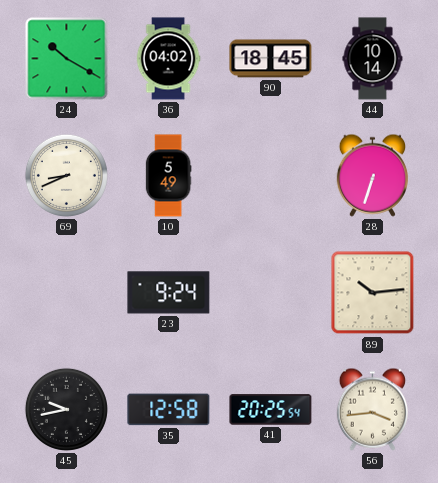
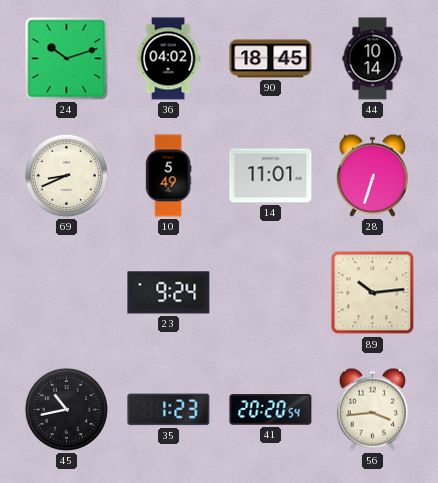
24: 10:20 -> 10:12 (67, 59)
14: none -> 11:01 (271, 176)
45: 9:43 -> 10:43 (66, 409)
35: 12:58 -> 1:23 (169, 410)
41: 20:25 -> 20:20 (271, 410)
